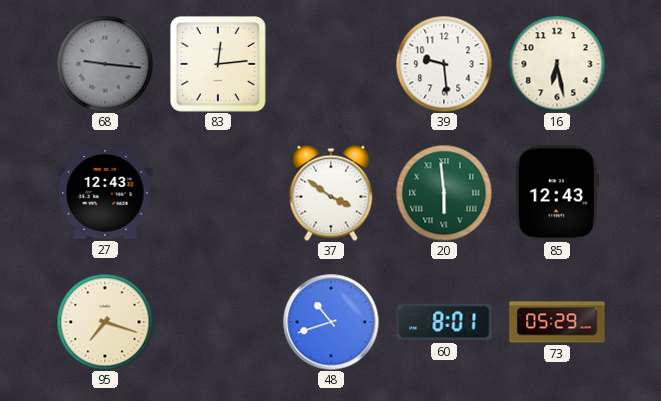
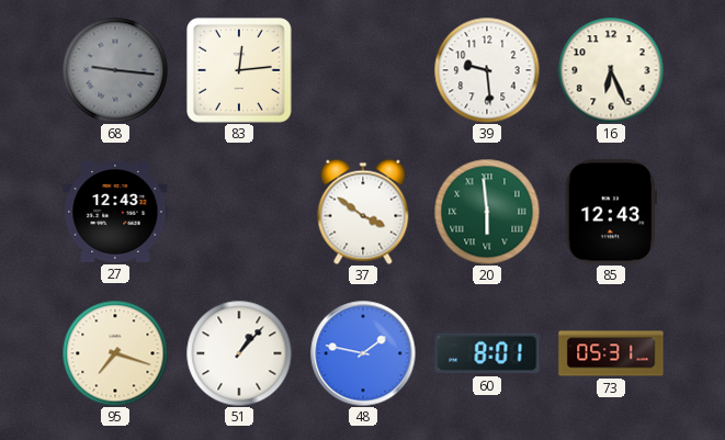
16: 6:28 -> 6:26 (611, 70)
51: none -> 1:07 (239, 353)
48: 10:42 -> 1:47 (363, 353)
73: 05:29 -> 05:31 (611, 353)
